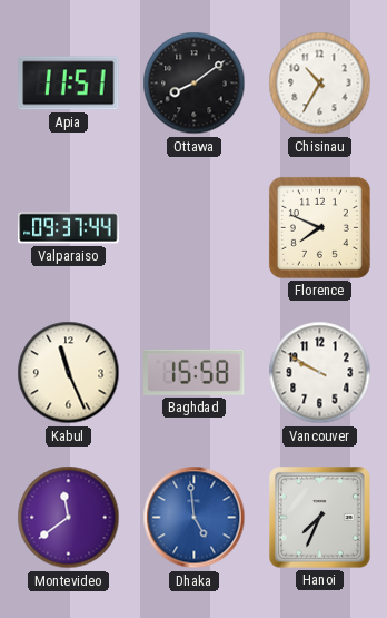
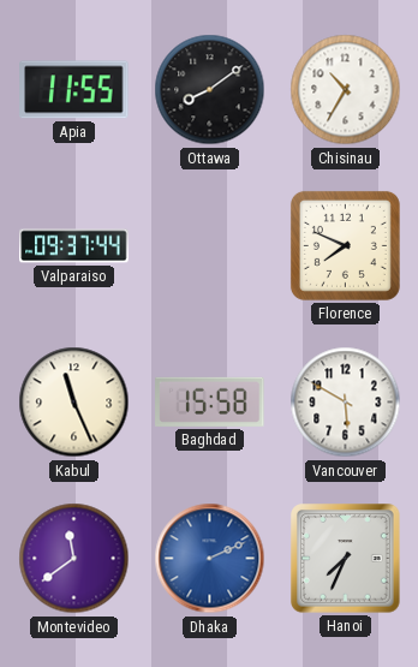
Apia: 11:51 -> 11:55 (74, 90)
Vancouver: 9:50 -> 5:50 (346, 403)
Dhaka: 4:59 -> 2:11 (210, 559)
